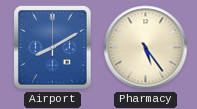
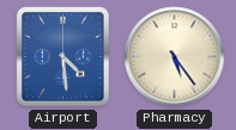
Airport: 8:10 -> 4:29 (63, 57)
